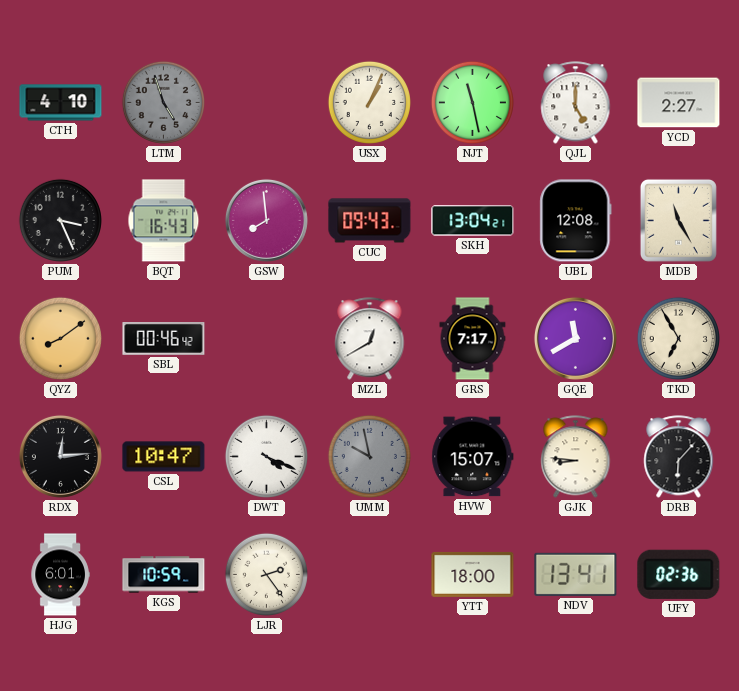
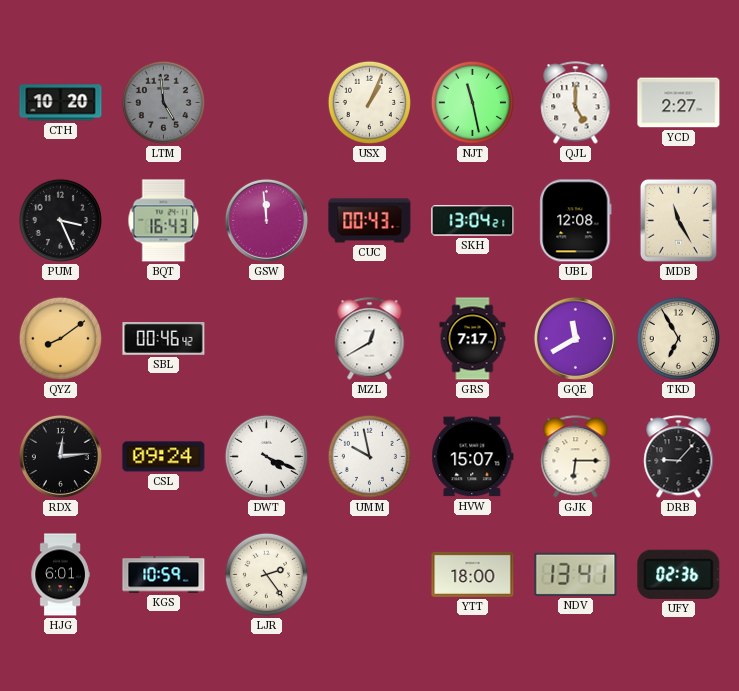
CTH: 4:10 -> 10:20 (61, 103)
LTM: 4:57 -> 4:59 (163, 102)
GSW: 7:59 -> 11:59 (266, 220)
CUC: 09:43 -> 00:43 (370, 221)
CSL: 10:47 -> 09:24 (164, 457)
UMM dial: grey -> white (369, 456)
GJK: 8:46 -> 6:15 (576, 457)
DRB: 6:07 -> 9:07 (679, 457)
